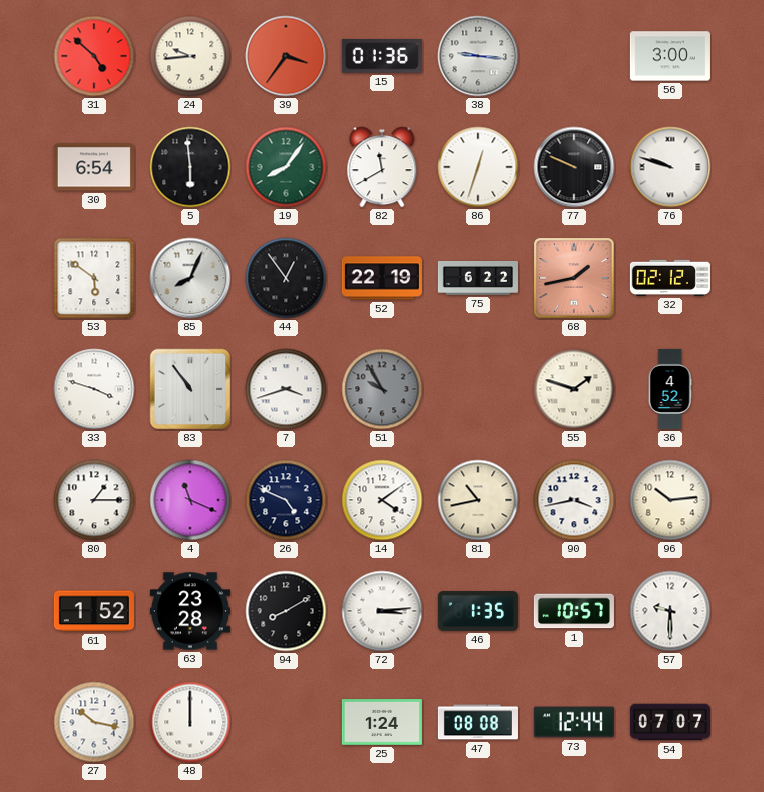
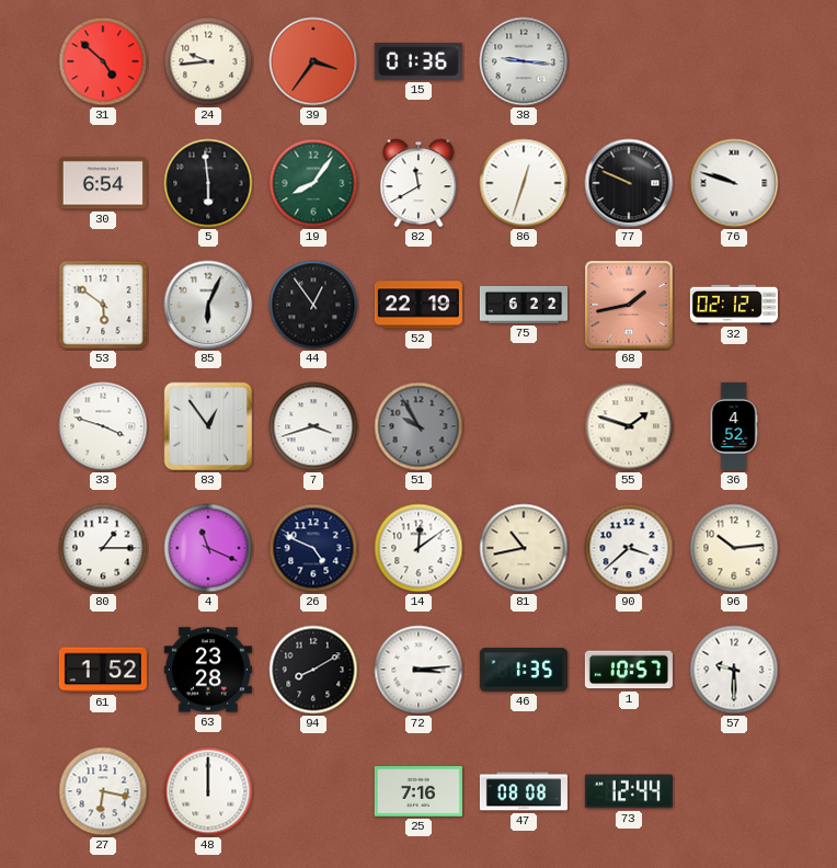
56: 3:00 -> none (670, 56)
85: 8:04 -> 6:04 (208, 305)
83: 10:54 -> 12:54 (208, 426)
14: 4:09 -> 12:09 (418, 548)
90: 3:43 -> 3:38 (629, 548)
27: 10:17 -> 6:17 (103, 791)
25: 1:24 -> 7:16 (418, 792)
54: 07:07 -> none (670, 722)
